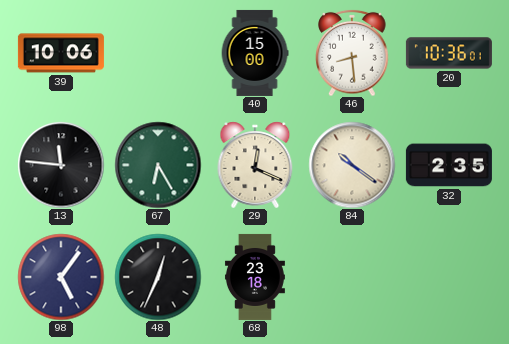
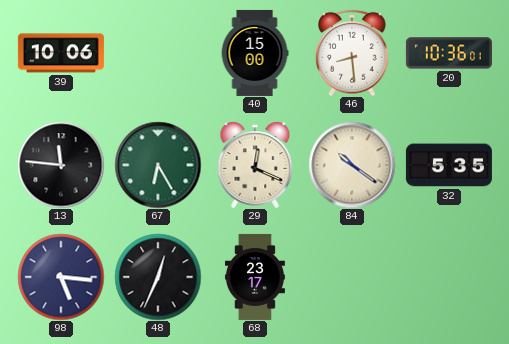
32: 2:35 -> 5:35 (449, 165)
98: 5:06 -> 5:16 (61, 277)
68: 23:18 -> 23:17 (255, 277)
